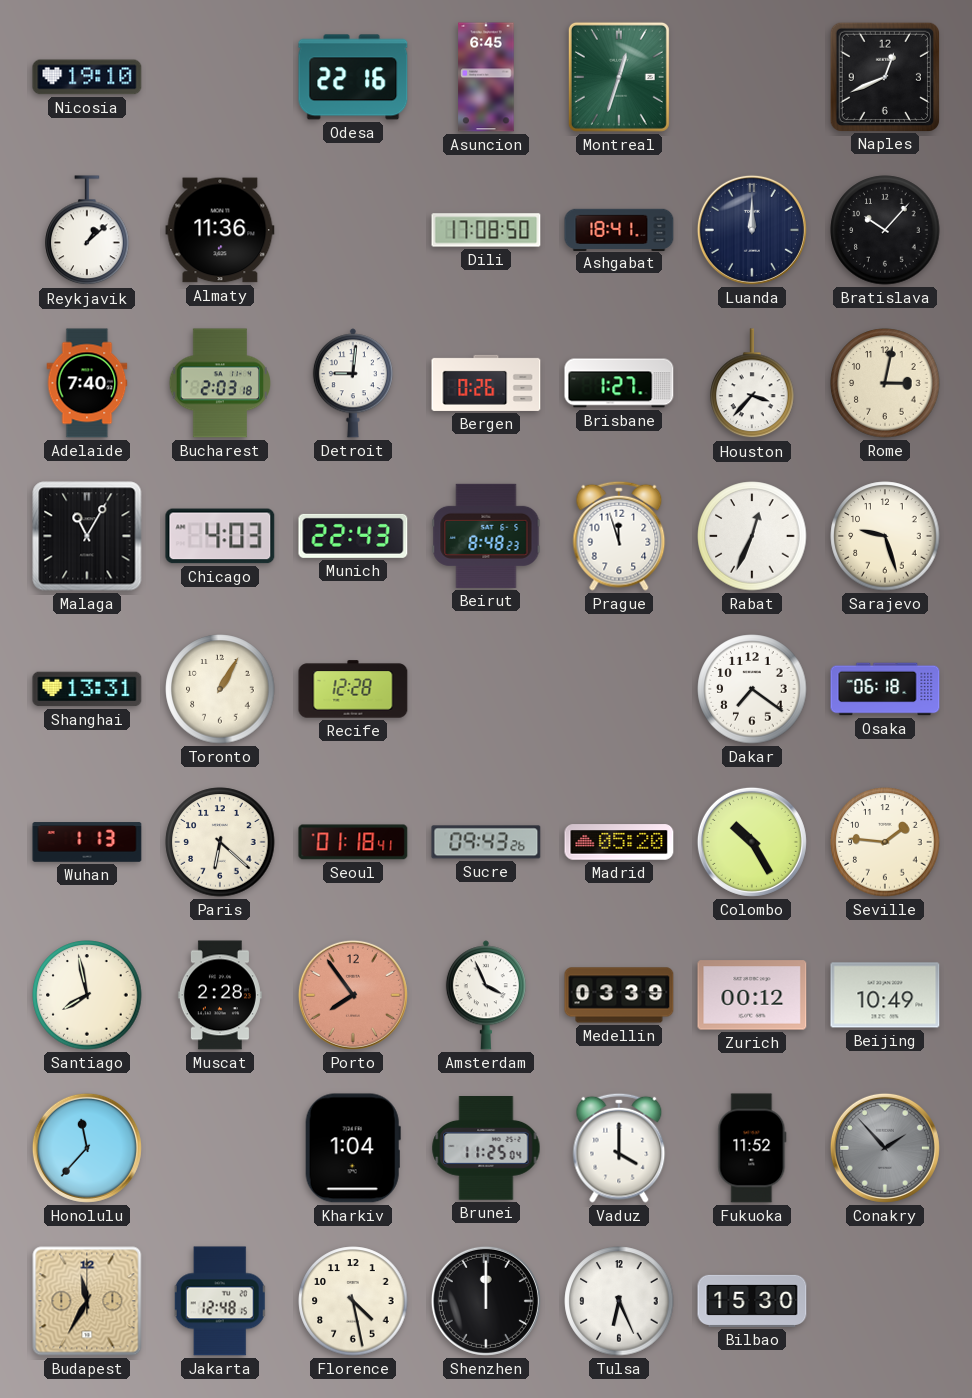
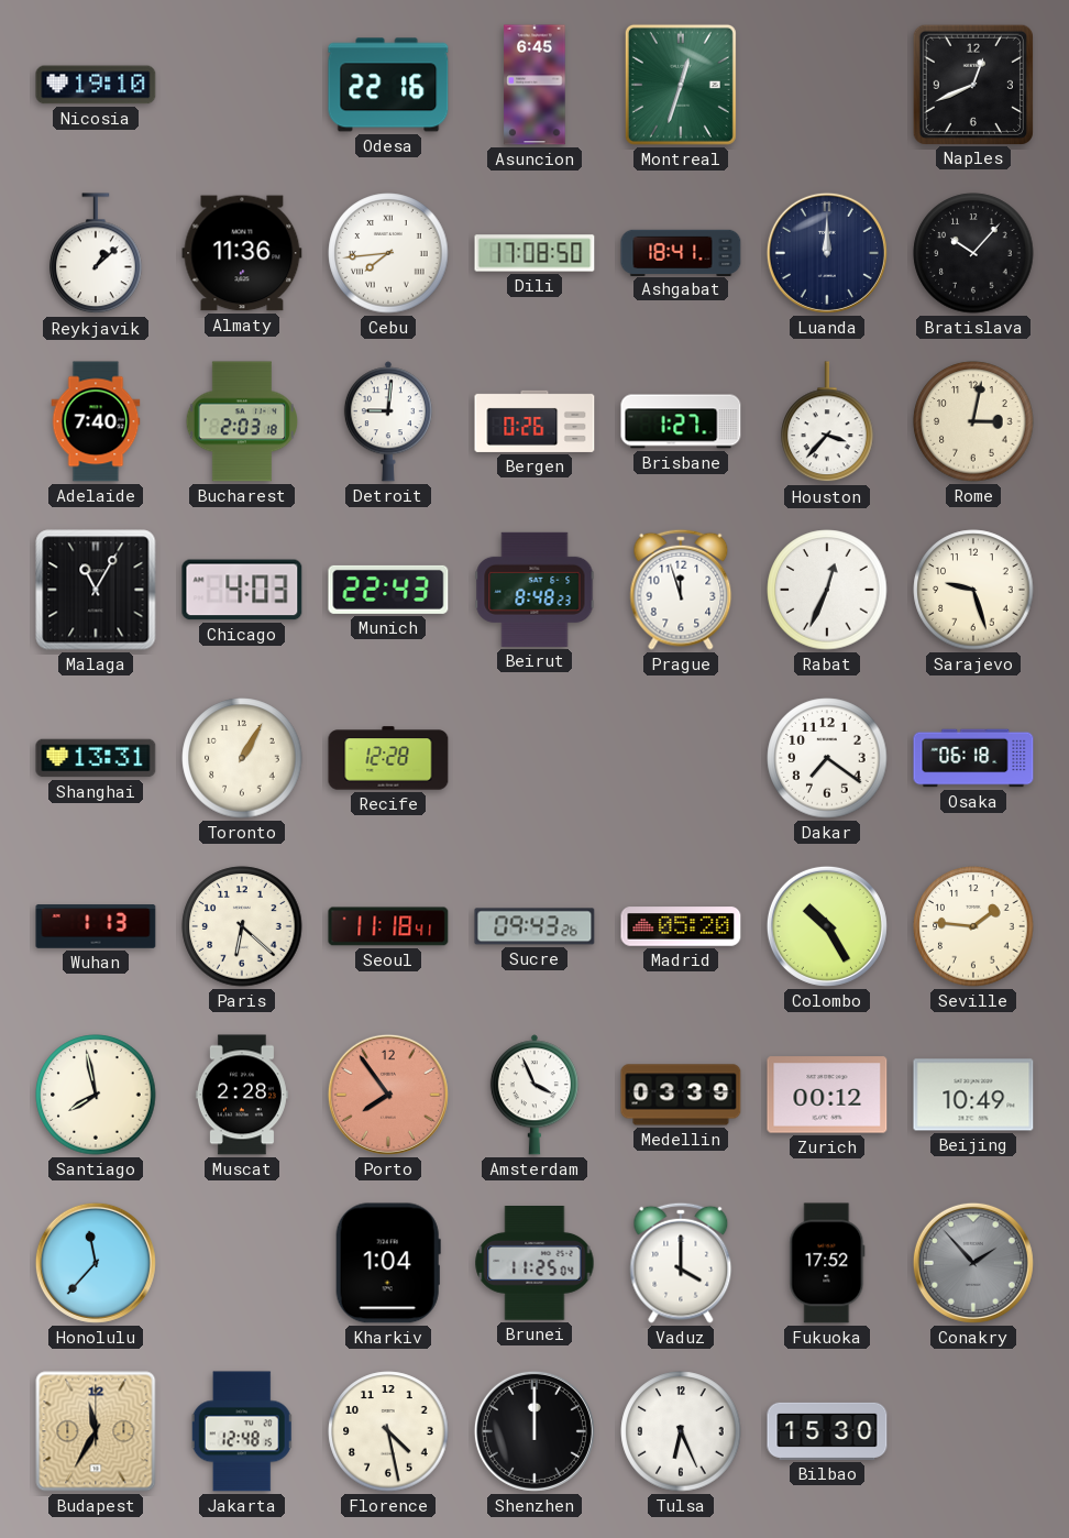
Cebu: none -> 7:44 (388, 253)
Seoul: 01:18 -> 11:18 (388, 926)
Fukuoka: 11:52 -> 17:52 (827, 1263)
